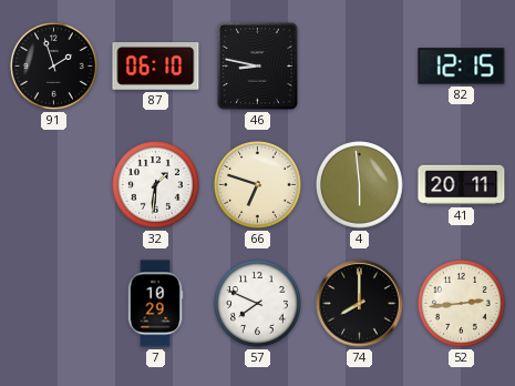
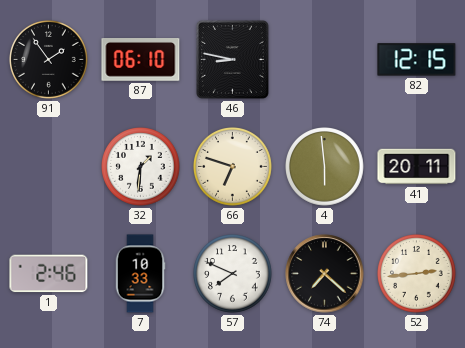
91: 1:57 -> 1:54 (49, 60)
1: none -> 2:46 (49, 274)
7: 10:29 -> 10:33 (140, 274)
74: 8:00 -> 7:22 (325, 274)
